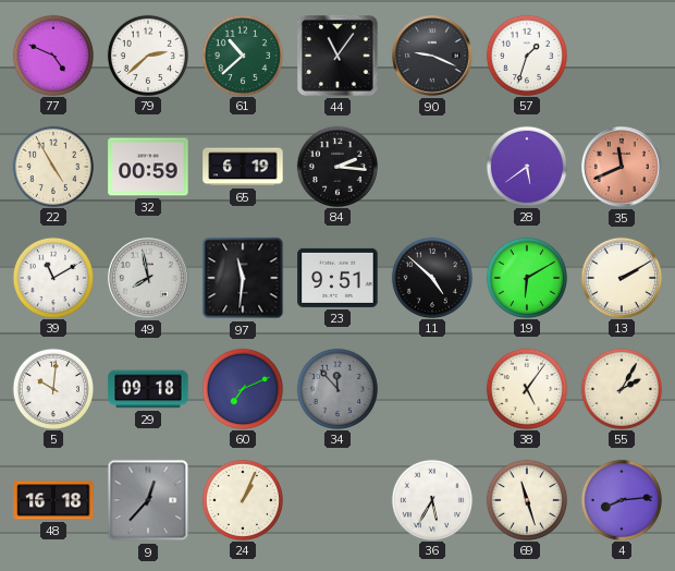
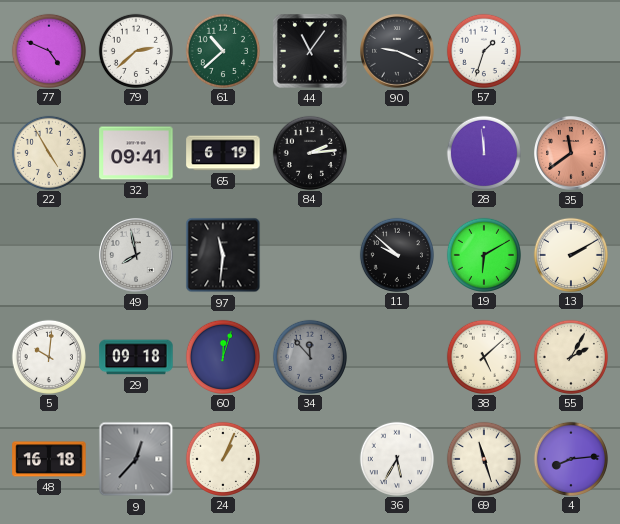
32: 00:59 -> 09:41 (136, 153)
84: 2:16 -> 2:14 (309, 152)
28: 5:39 -> 11:59 (483, 152)
35: 11:41 -> 11:39 (571, 153)
39: 11:10 -> none (52, 277)
23: 9:51 -> none (337, 278)
11: 4:52 -> 9:52 (396, 254)
60: 7:11 -> 12:03 (222, 356)
38: 5:06 -> 5:08 (483, 356)
